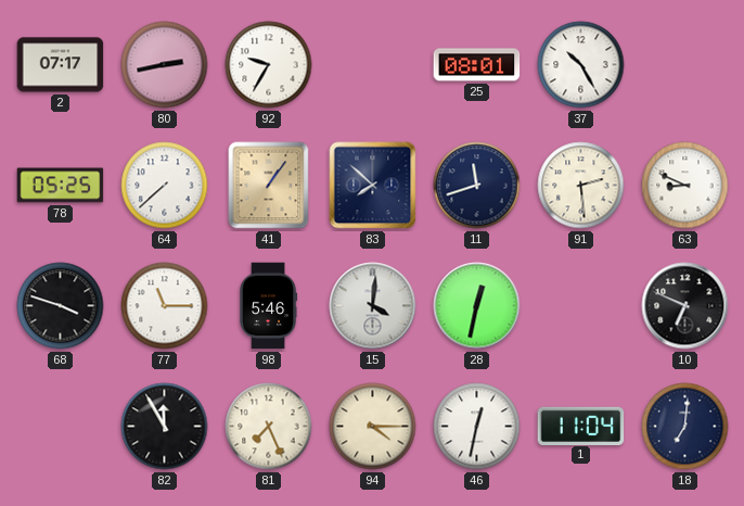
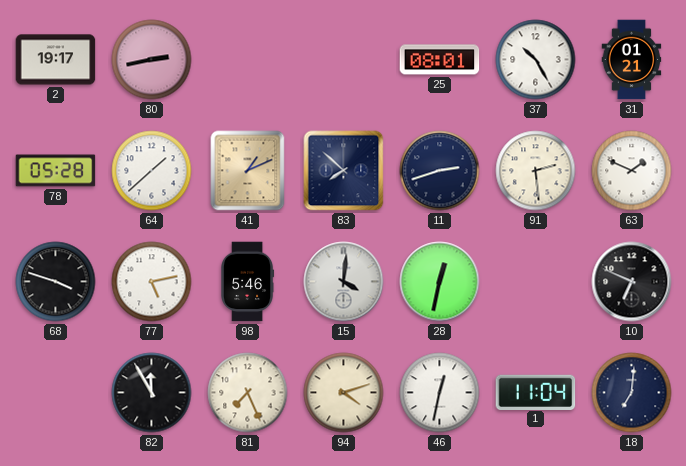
2: 07:17 -> 19:17 (56, 60)
92: 9:35 -> none (269, 65)
31: none -> 01:21 (632, 60)
78: 05:25 -> 05:28 (56, 171)
64: 7:38 -> 1:38 (152, 171)
41: 1:06 -> 1:11 (248, 171)
11: 11:42 -> 2:42 (440, 171)
63: 8:49 -> 1:49 (632, 171)
77: 11:15 -> 5:13 (152, 282)
94: 4:15 -> 4:12 (344, 393)
